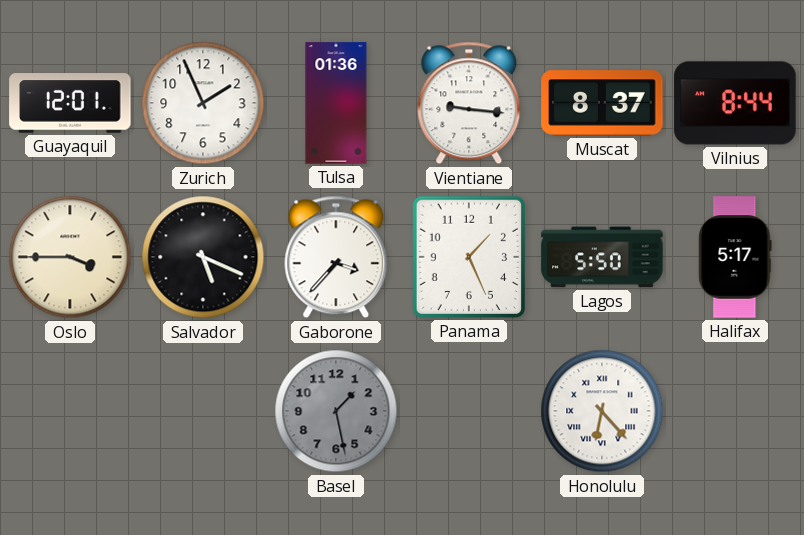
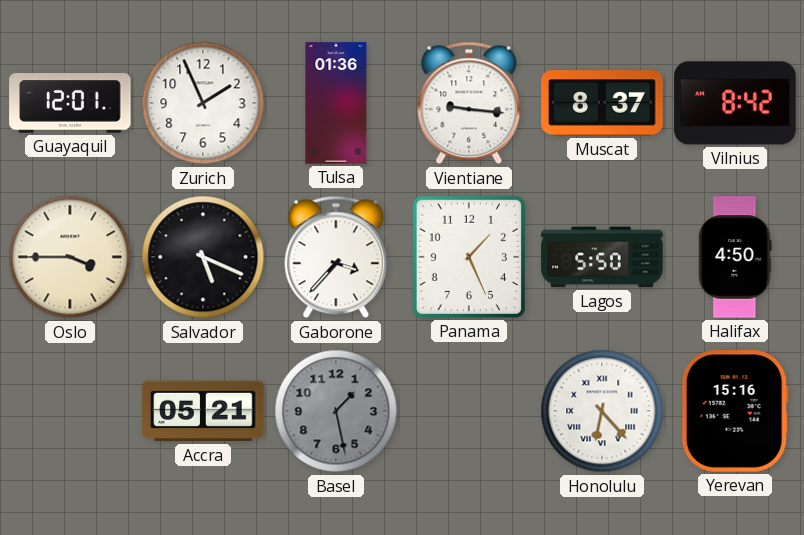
Vilnius: 8:44 -> 8:42 (735, 103)
Halifax: 5:17 -> 4:50 (735, 257)
Accra: none -> 05:21 (203, 411)
Yerevan: none -> 15:16 (735, 411)
